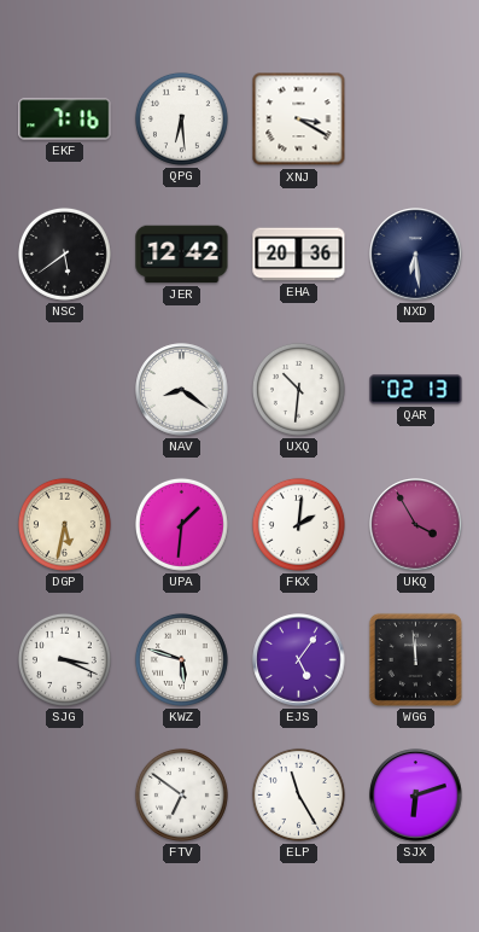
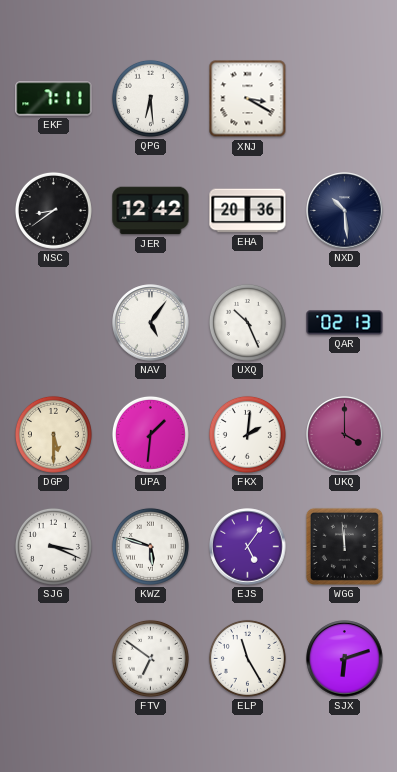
EKF: 7:16 -> 7:11 (54, 99)
NSC: 5:39 -> 8:39 (53, 210)
NXD: 6:29 -> 10:29 (345, 211)
NAV: 8:21 -> 5:06 (151, 323)
UXQ: 10:31 -> 10:26 (247, 322)
DGP: 5:32 -> 5:30 (53, 434)
UKQ: 3:55 -> 4:00 (345, 435)
